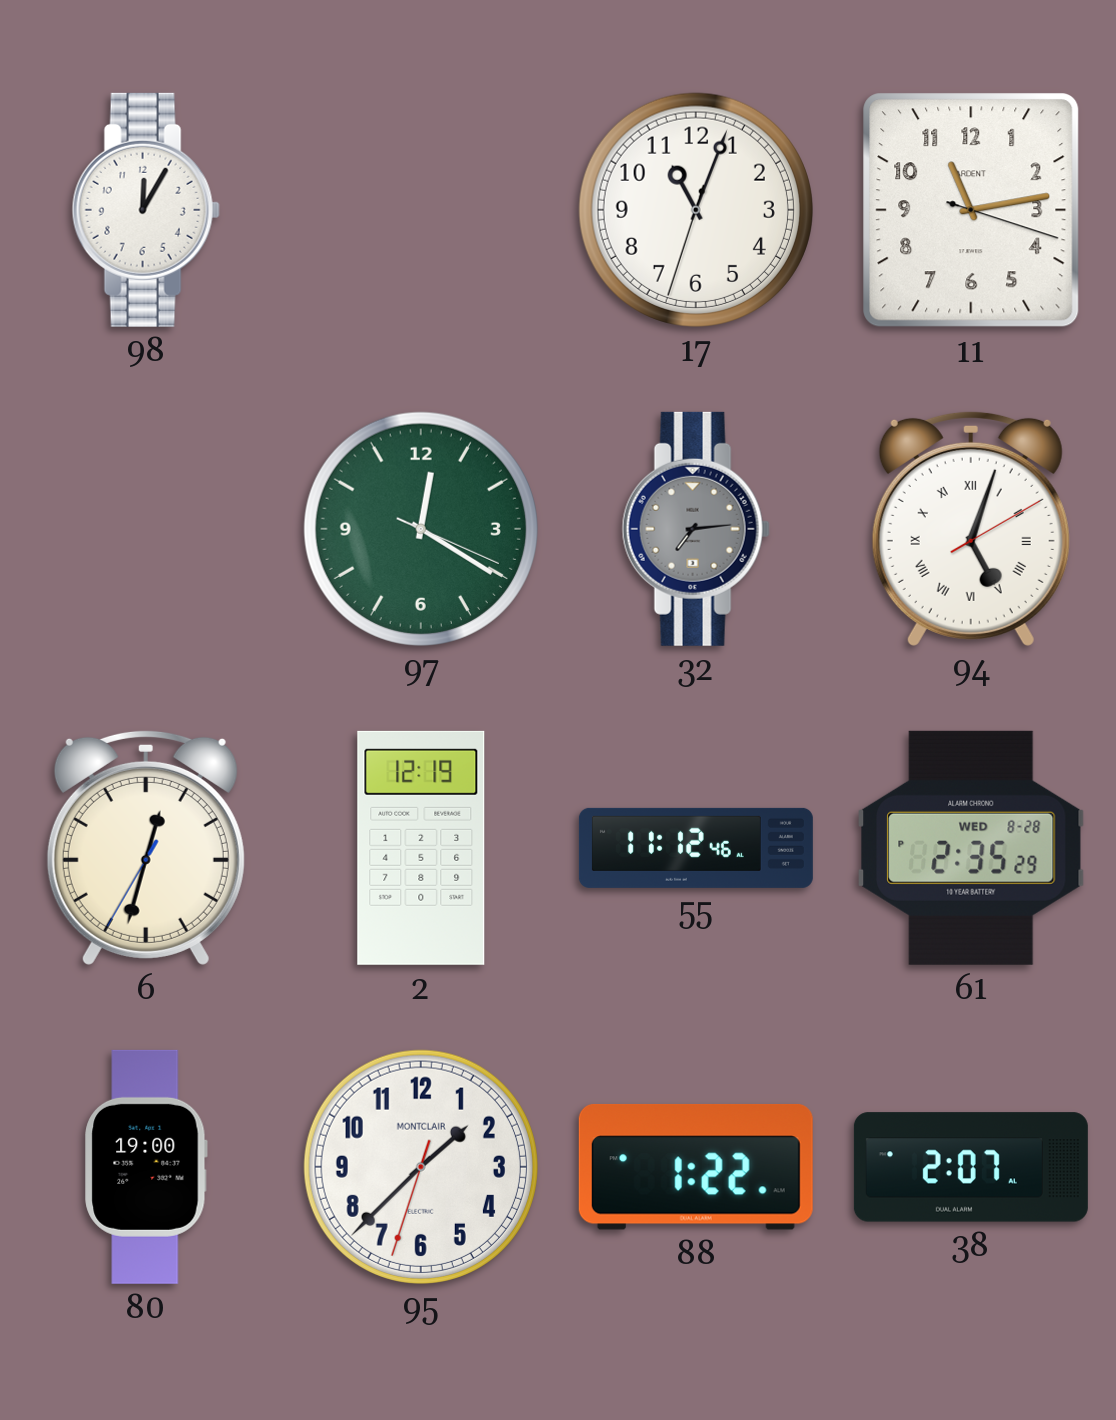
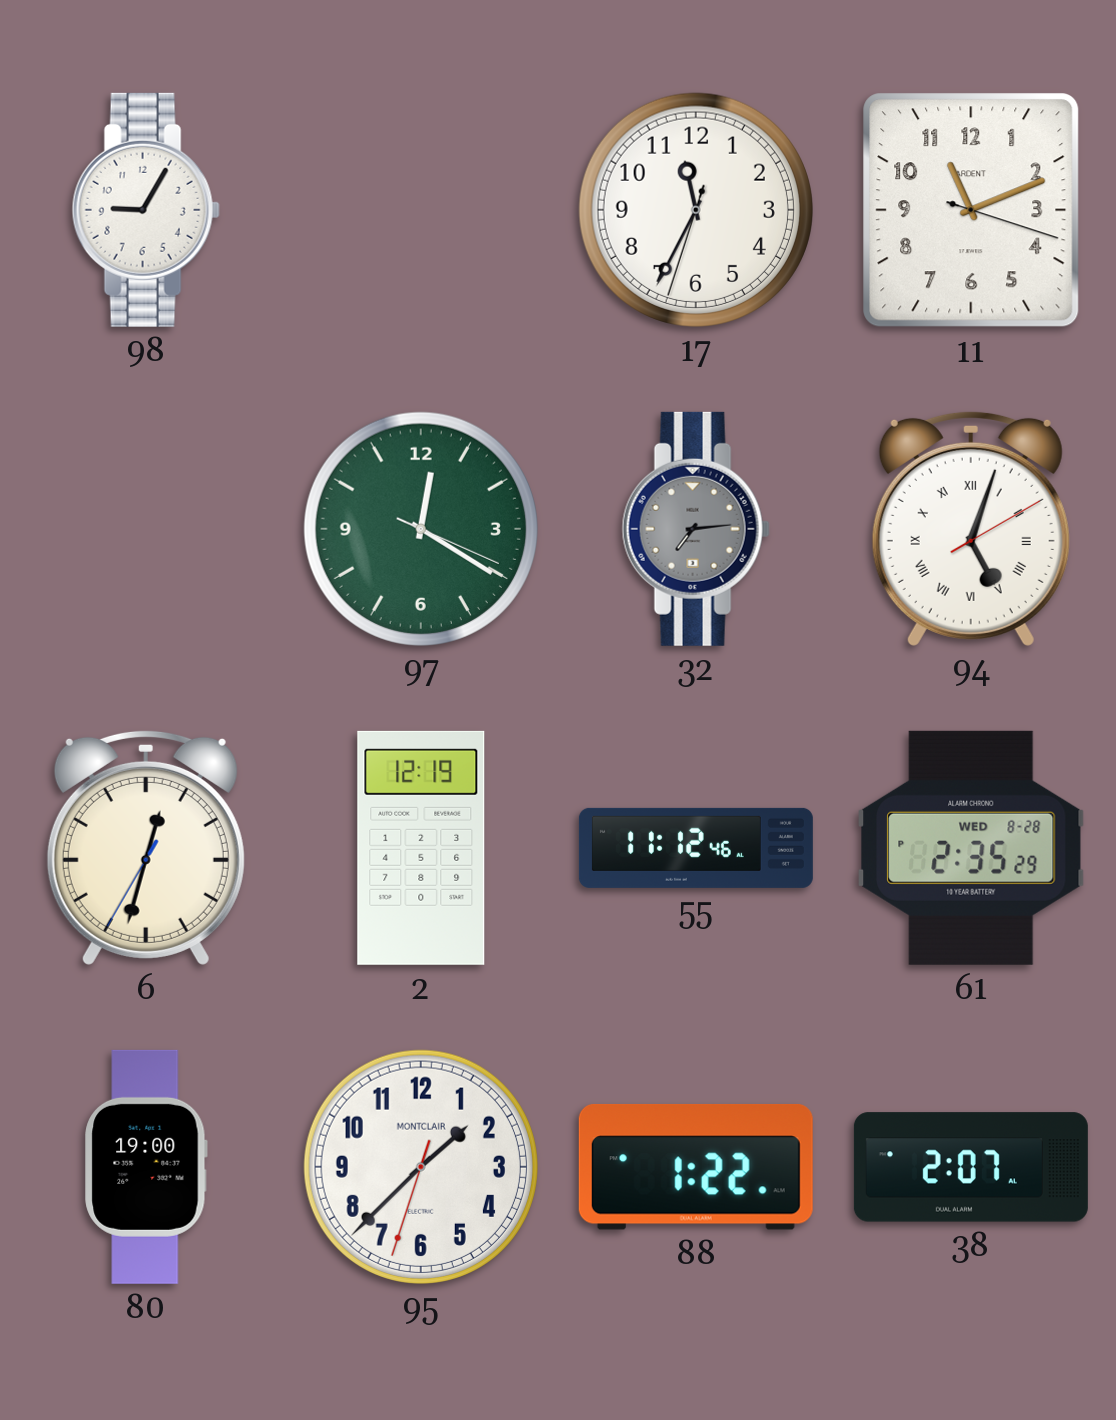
98: 12:05 -> 9:05 (146, 210)
17: 11:03 -> 11:34 (696, 210)
11: 11:13 -> 11:11 (971, 210)
